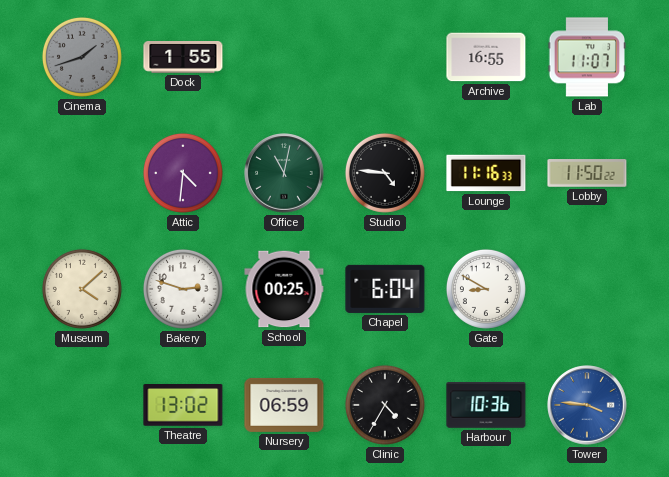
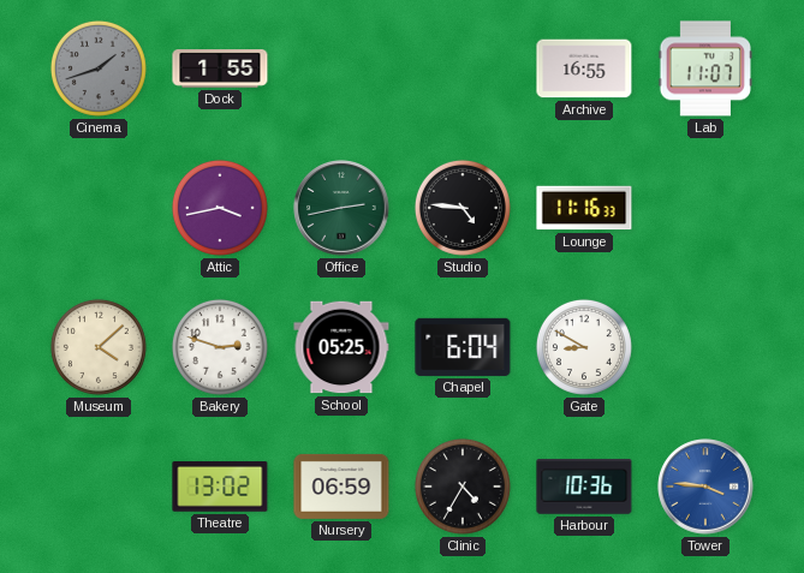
Attic: 4:31 -> 3:43 (220, 208)
Office: 11:02 -> 2:43 (341, 208)
Lobby: 11:50 -> none (587, 173)
School: 00:25 -> 05:25 (341, 347)
